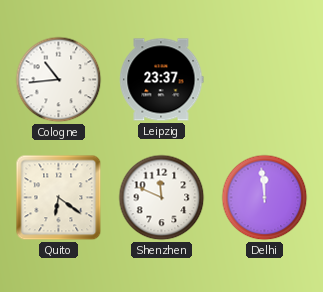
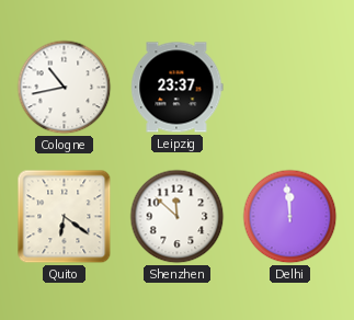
Cologne: 10:44 -> 10:43 (65, 88)
Shenzhen: 11:49 -> 11:52 (178, 217)
